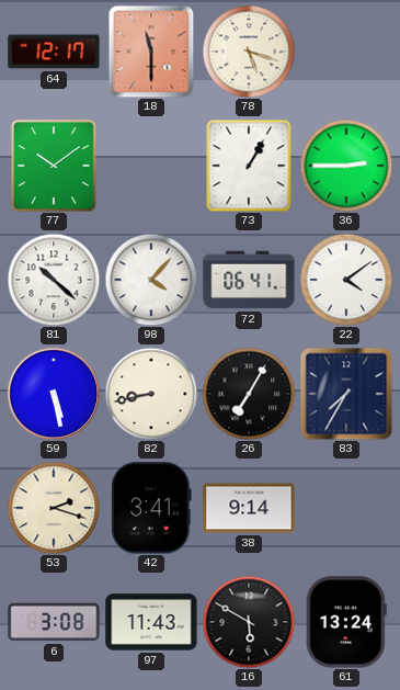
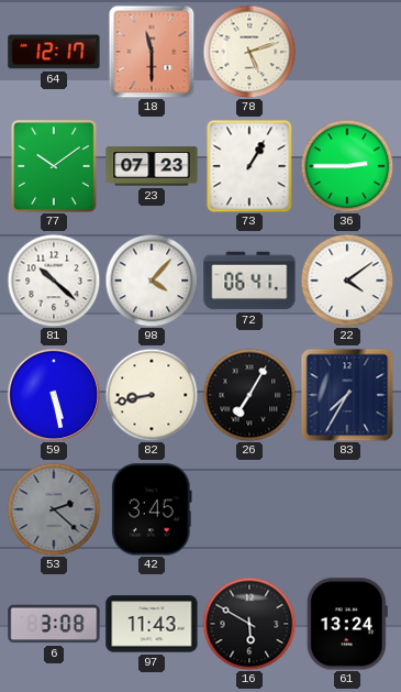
78: 5:18 -> 5:12 (249, 52)
23: none -> 07:23 (152, 166)
53: 2:18 -> 2:22 (54, 509)
53 dial: cream -> grey (54, 509)
42: 3:41 -> 3:45 (152, 509)
38: 9:14 -> none (249, 508)
